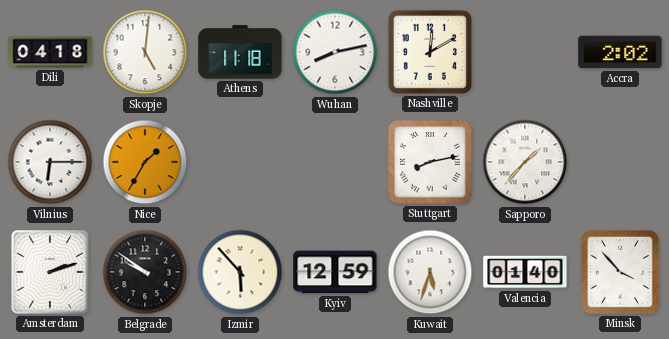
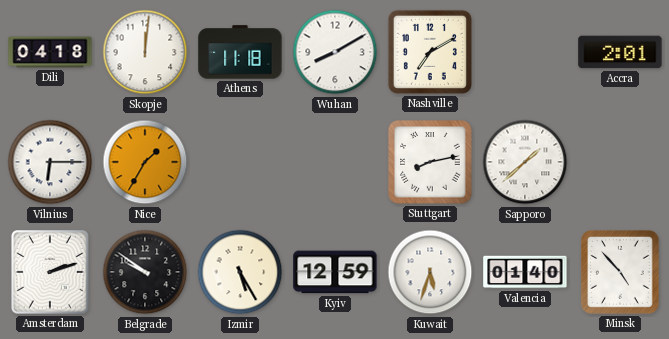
Skopje: 5:01 -> 12:01 (145, 52)
Wuhan: 8:13 -> 8:10 (335, 52)
Nashville: 12:10 -> 7:10 (430, 52)
Accra: 2:02 -> 2:01 (620, 52)
Sapporo: 1:37 -> 1:38 (525, 162)
Izmir: 5:53 -> 5:25 (240, 272)
Minsk: 3:53 -> 4:53 (621, 272)
